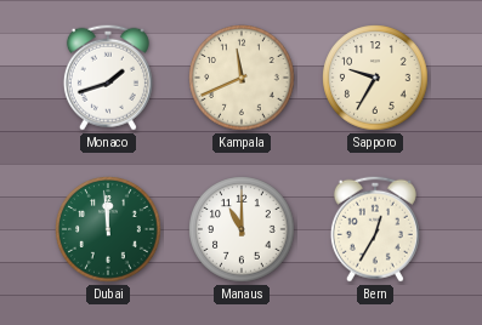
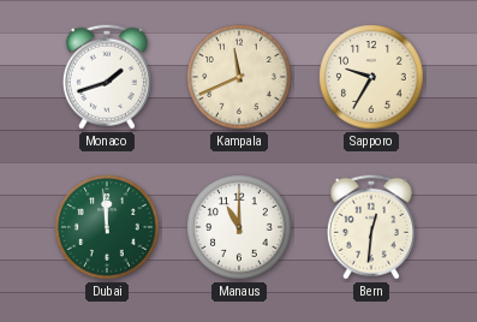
Bern: 12:35 -> 12:31 (371, 227)
